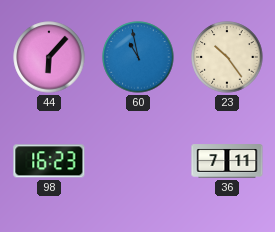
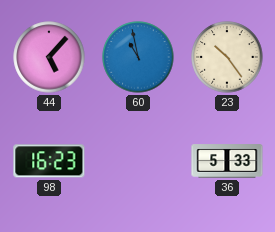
44: 6:07 -> 5:07 (49, 57)
36: 7:11 -> 5:33 (227, 161)
